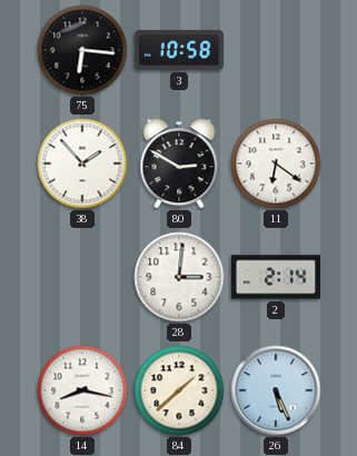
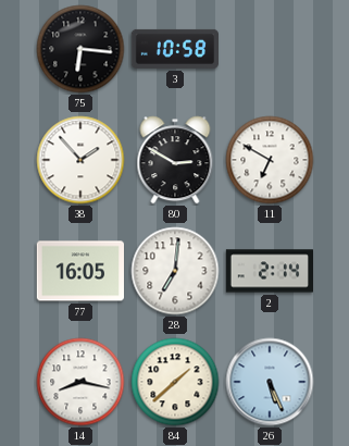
11: 6:21 -> 6:50 (270, 160)
77: none -> 16:05 (79, 271)
28: 3:01 -> 7:01 (175, 271)
